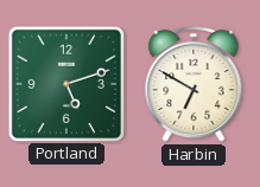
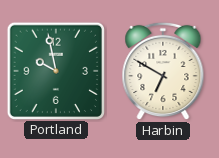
Portland: 5:12 -> 9:58 (55, 70)
